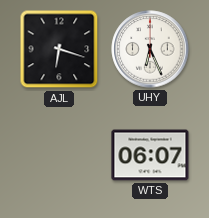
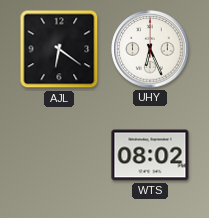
AJL: 6:18 -> 6:21 (59, 49)
WTS: 06:07 -> 08:02 (150, 155)
